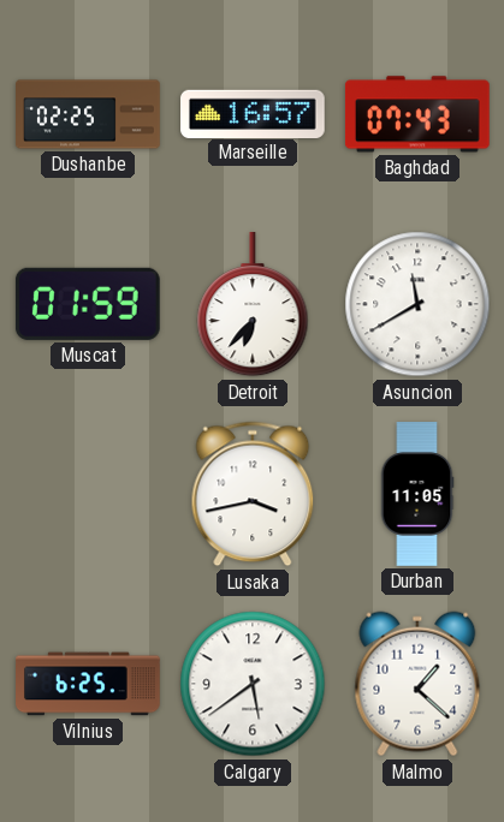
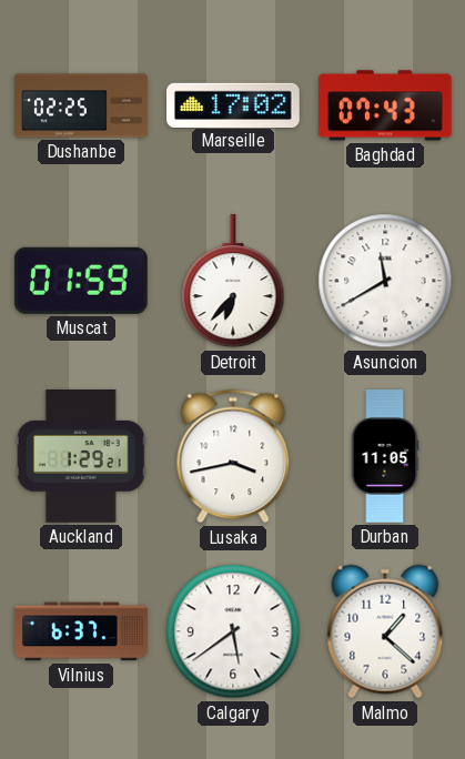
Marseille: 16:57 -> 17:02 (234, 104)
Auckland: none -> 1:29 (81, 457)
Vilnius: 6:25 -> 6:37 (82, 631)
